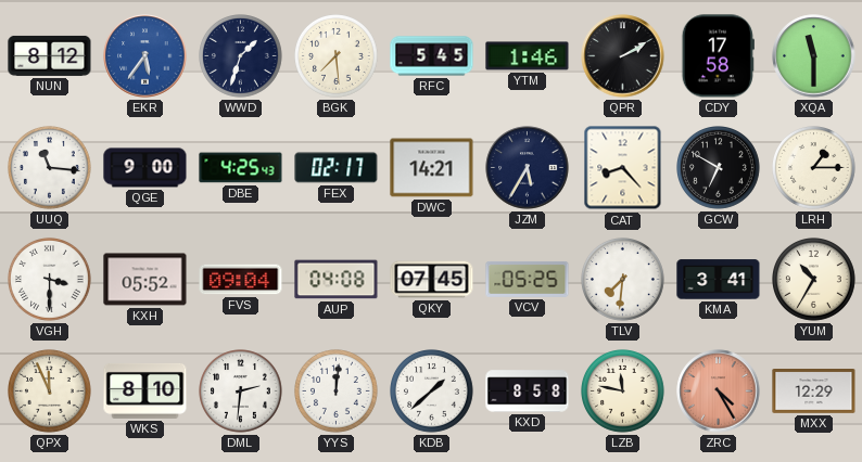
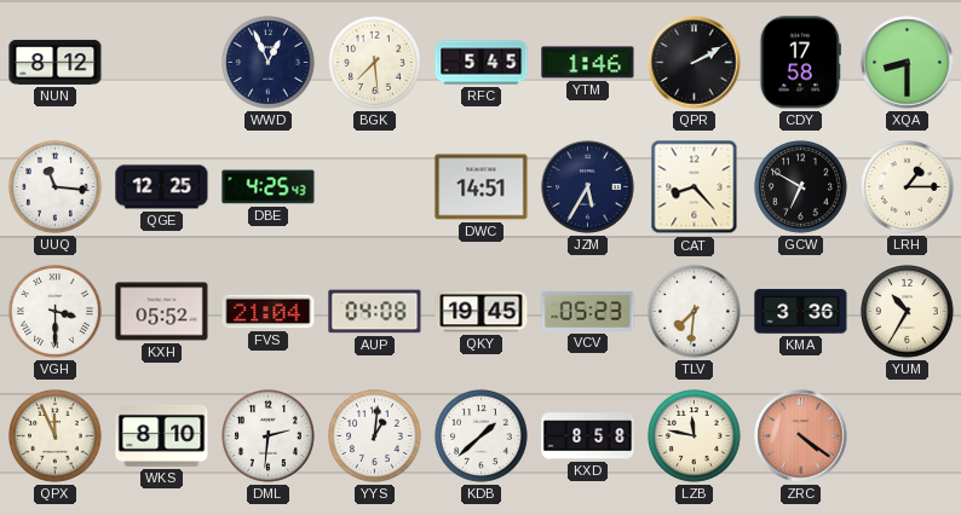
EKR: 5:36 -> none (145, 56)
WWD: 1:33 -> 12:56 (269, 63)
XQA: 11:30 -> 8:30 (908, 63)
QGE: 9:00 -> 12:25 (162, 187)
FEX: 02:17 -> none (337, 168)
DWC: 14:21 -> 14:51 (482, 187)
FVS: 09:04 -> 21:04 (269, 312)
QKY: 07:45 -> 19:45 (482, 312)
VCV: 05:25 -> 05:23 (588, 311)
KMA: 3:41 -> 3:36 (801, 312)
YYS: 12:01 -> 1:01 (375, 436)
ZRC: 4:25 -> 4:21 (801, 436)
MXX: 12:29 -> none (814, 392)
